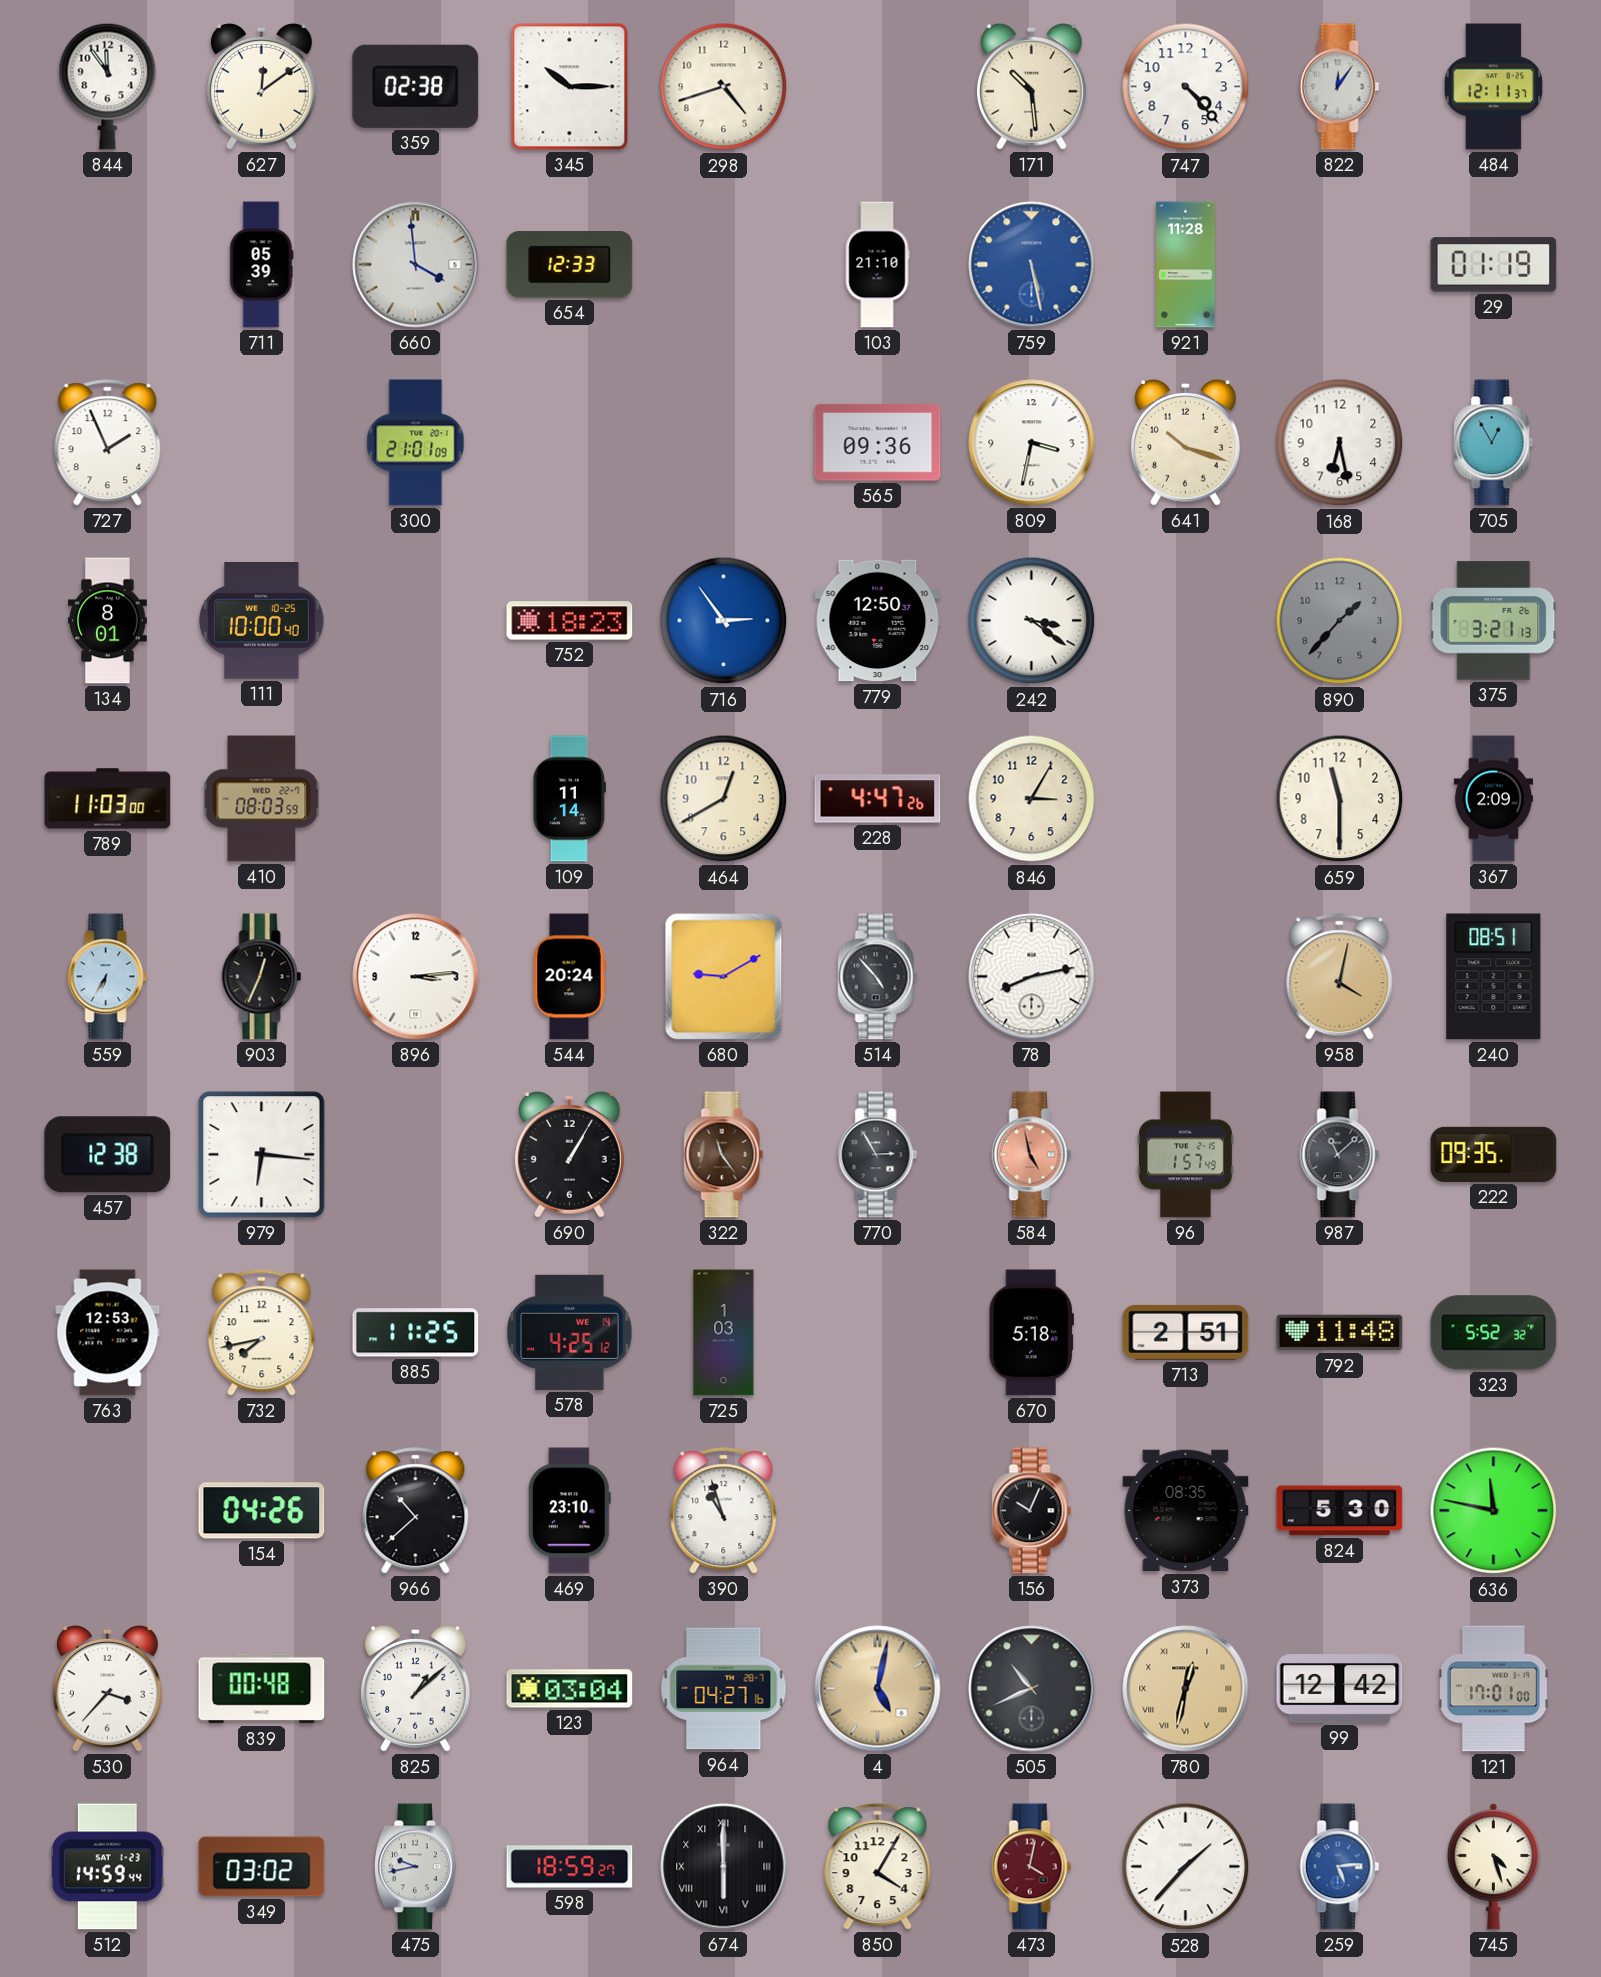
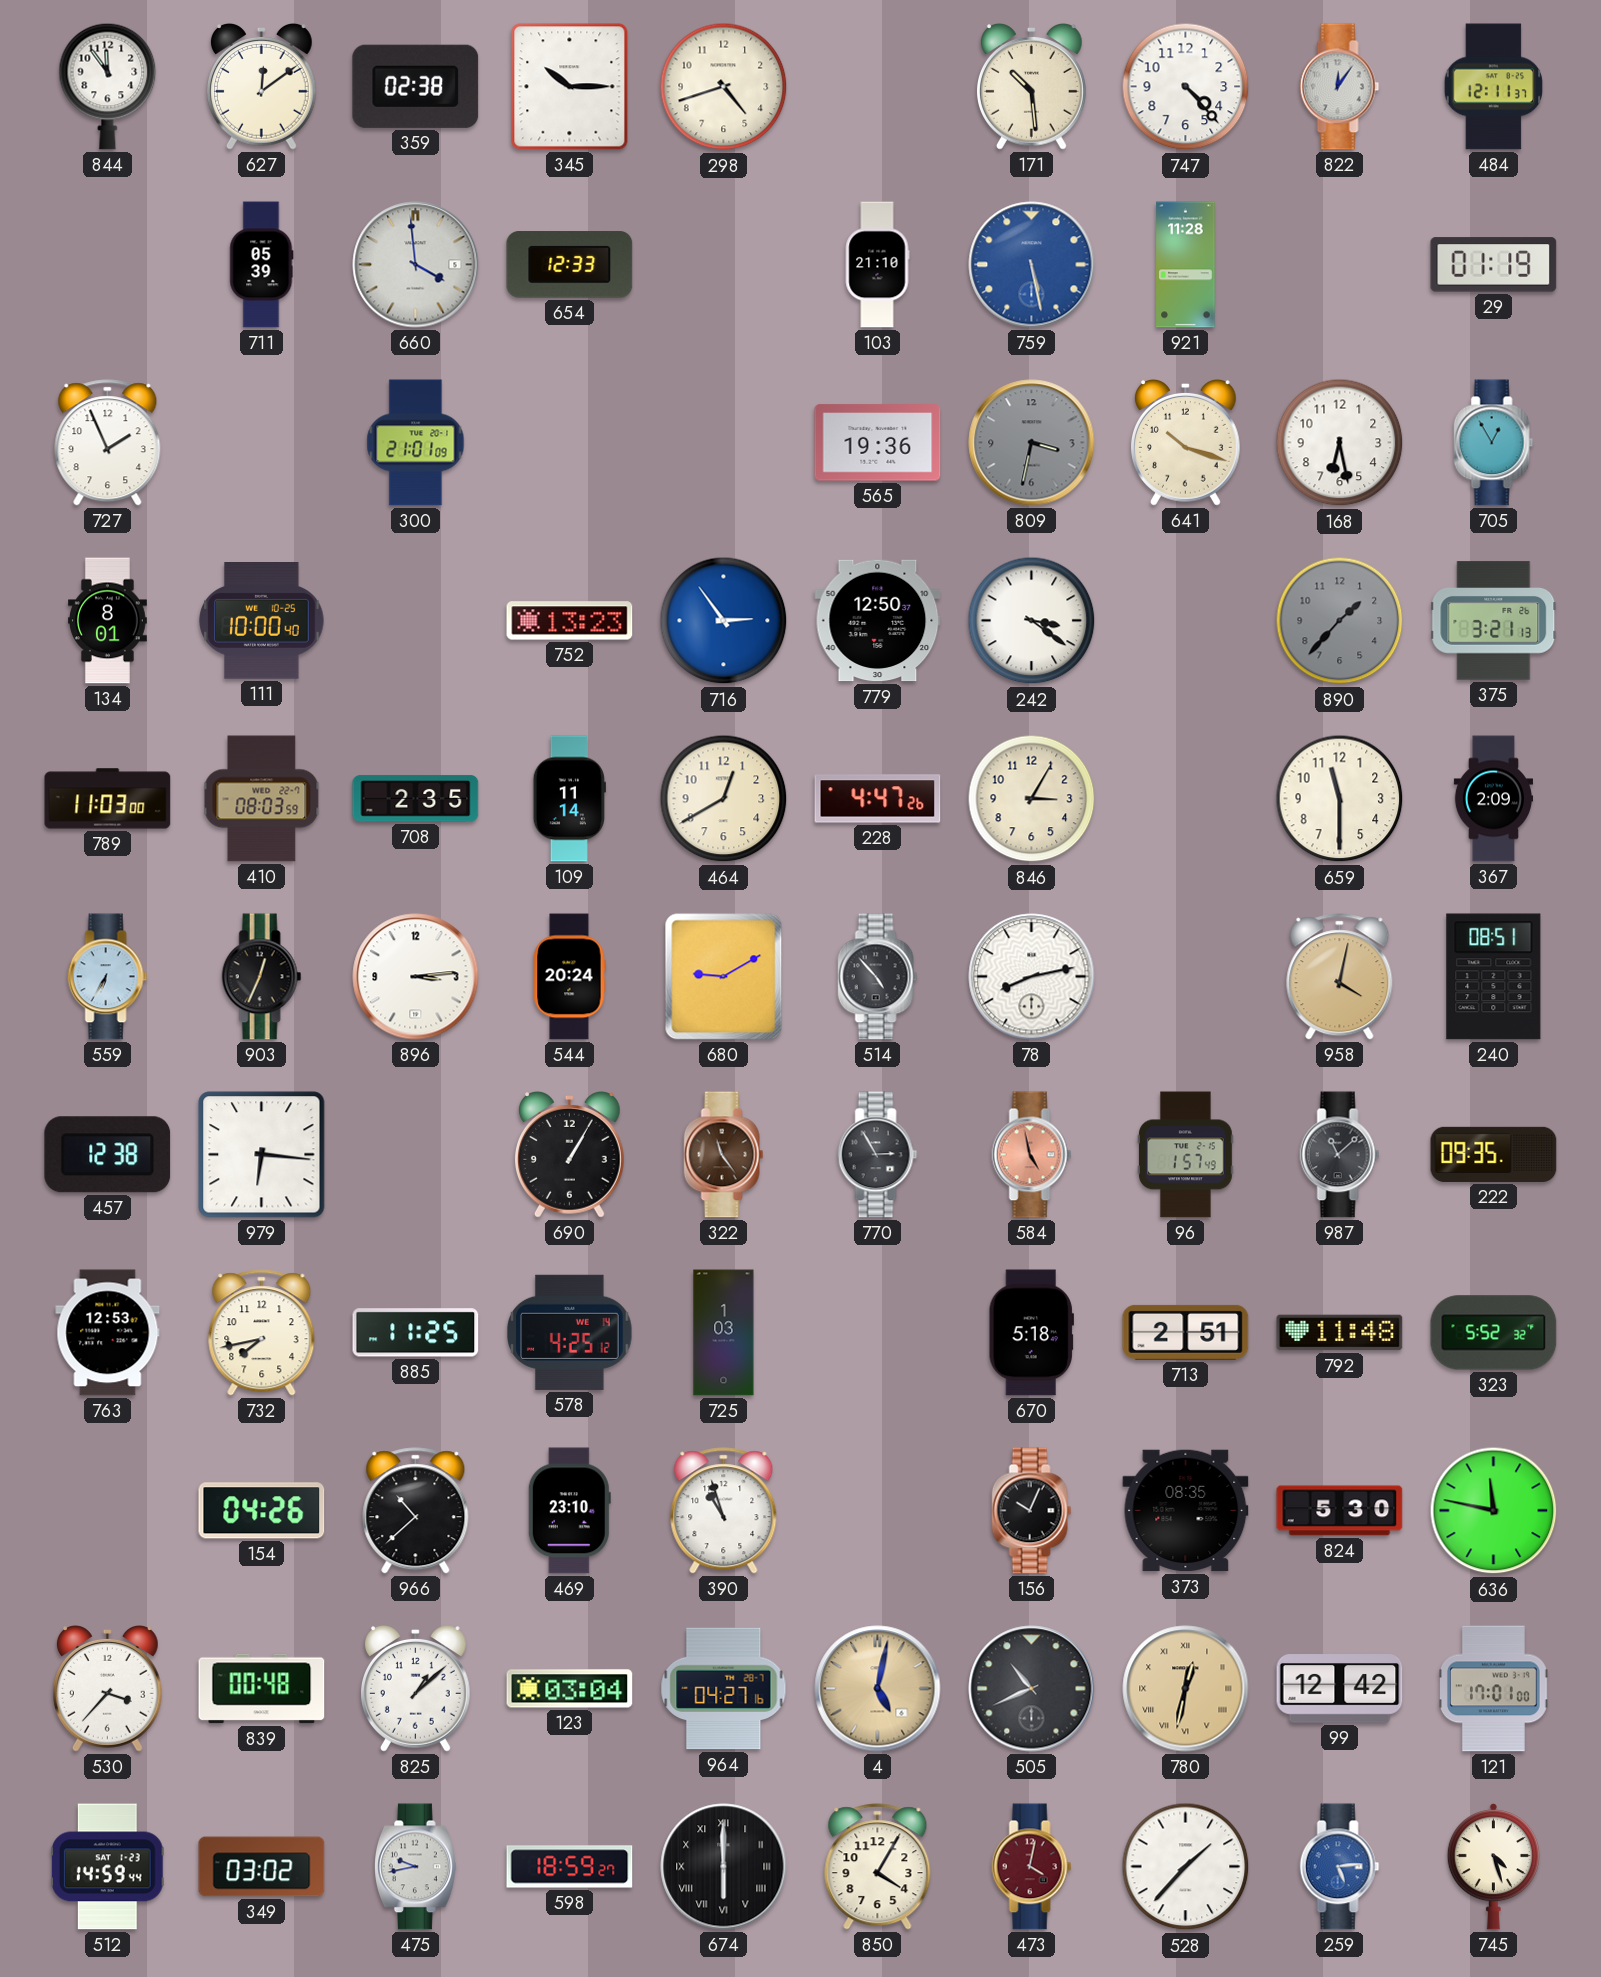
565: 09:36 -> 19:36 (878, 443)
809 dial: white -> grey (1032, 443)
752: 18:23 -> 13:23 (570, 621)
708: none -> 2:35 (416, 799)
